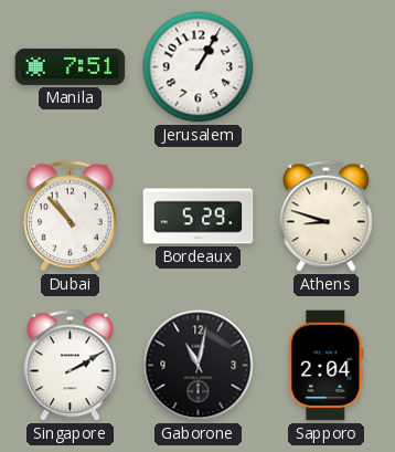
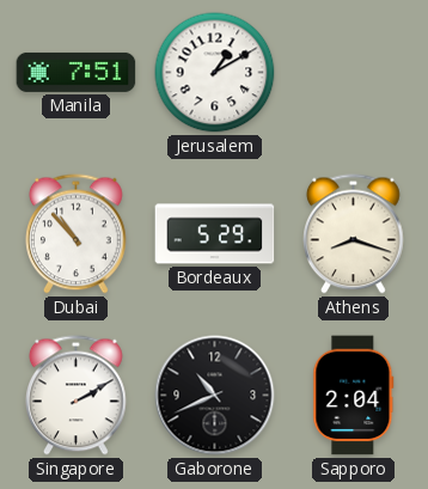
Jerusalem: 1:05 -> 1:10 (215, 73)
Athens: 8:48 -> 8:18 (354, 234)
Gaborone: 11:02 -> 10:41 (215, 396)
